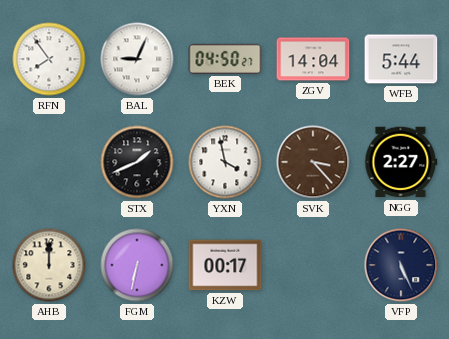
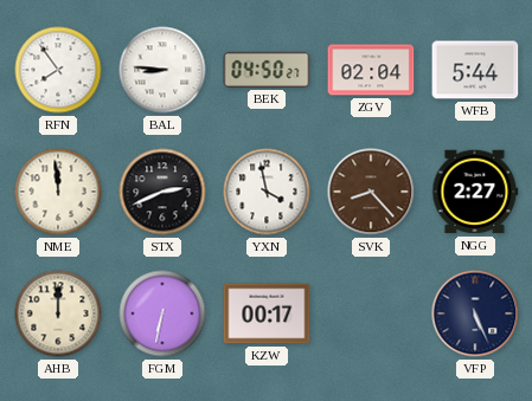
BAL: 9:04 -> 8:46 (162, 70)
ZGV: 14:04 -> 02:04 (371, 70)
NME: none -> 11:59 (58, 192)
STX: 1:41 -> 2:41 (162, 192)
SVK: 3:23 -> 8:23 (371, 192)
